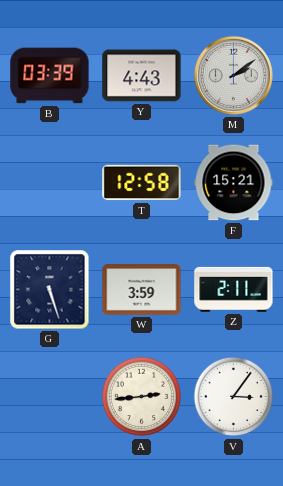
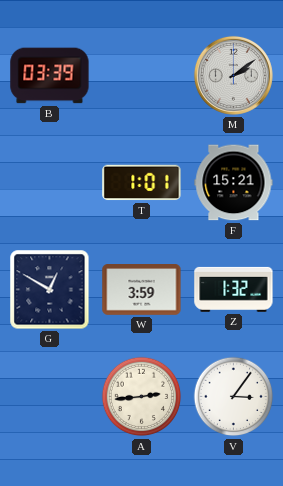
Y: 4:43 -> none (142, 76)
T: 12:58 -> 1:01 (142, 183)
G: 5:27 -> 12:50 (50, 290)
Z: 2:11 -> 1:32 (234, 289)
